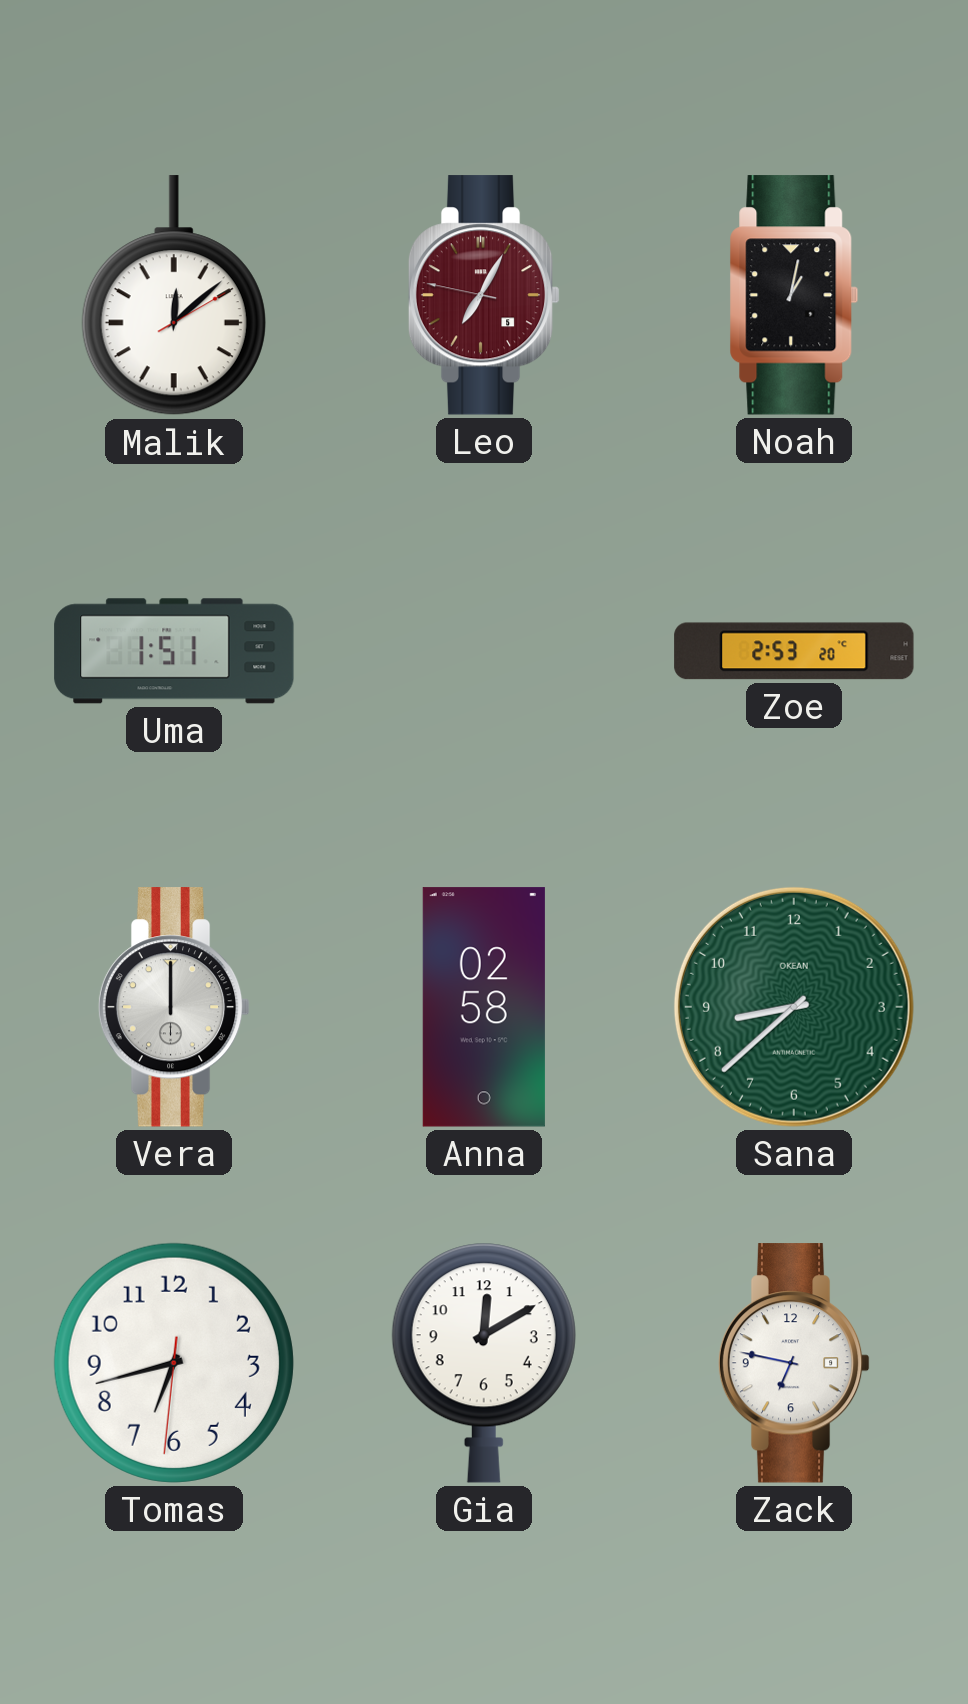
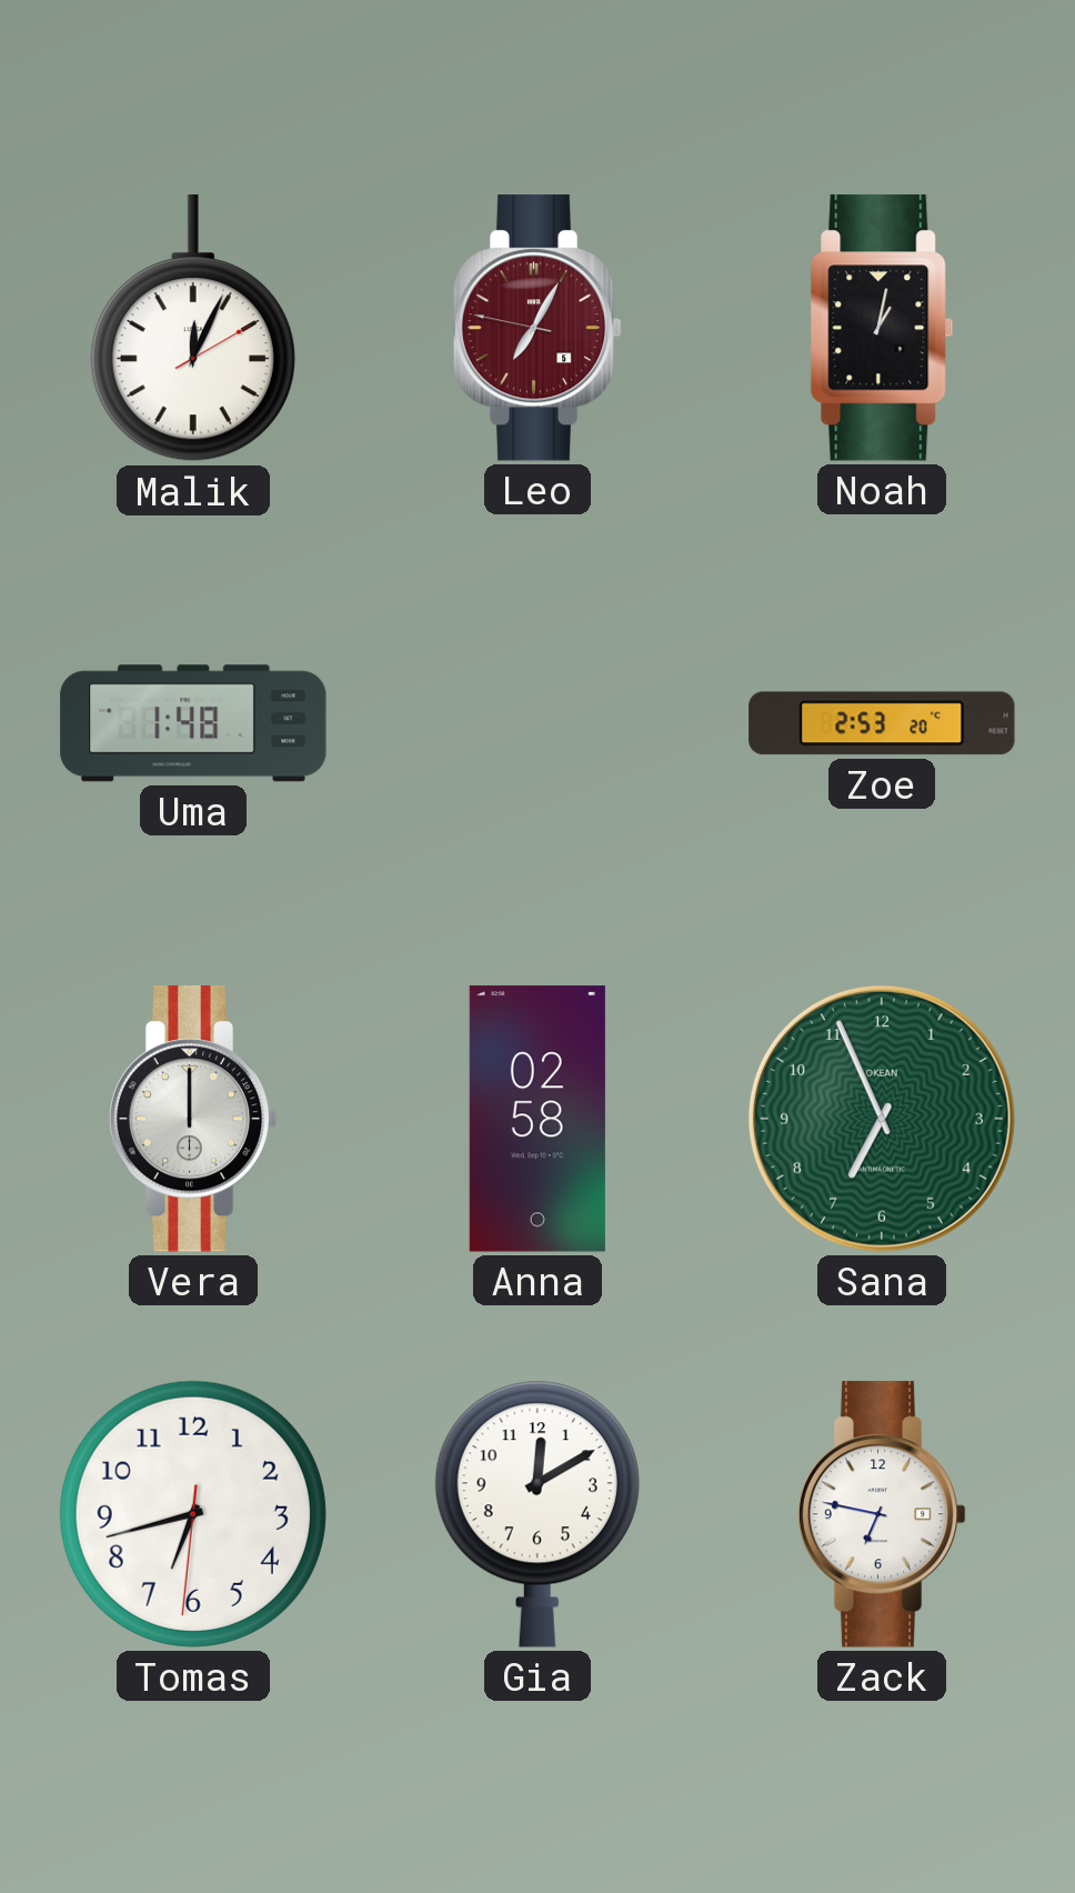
Malik: 12:08 -> 12:04 (193, 329)
Uma: 1:51 -> 1:48 (193, 723)
Sana: 8:38 -> 6:56 (882, 1119)
